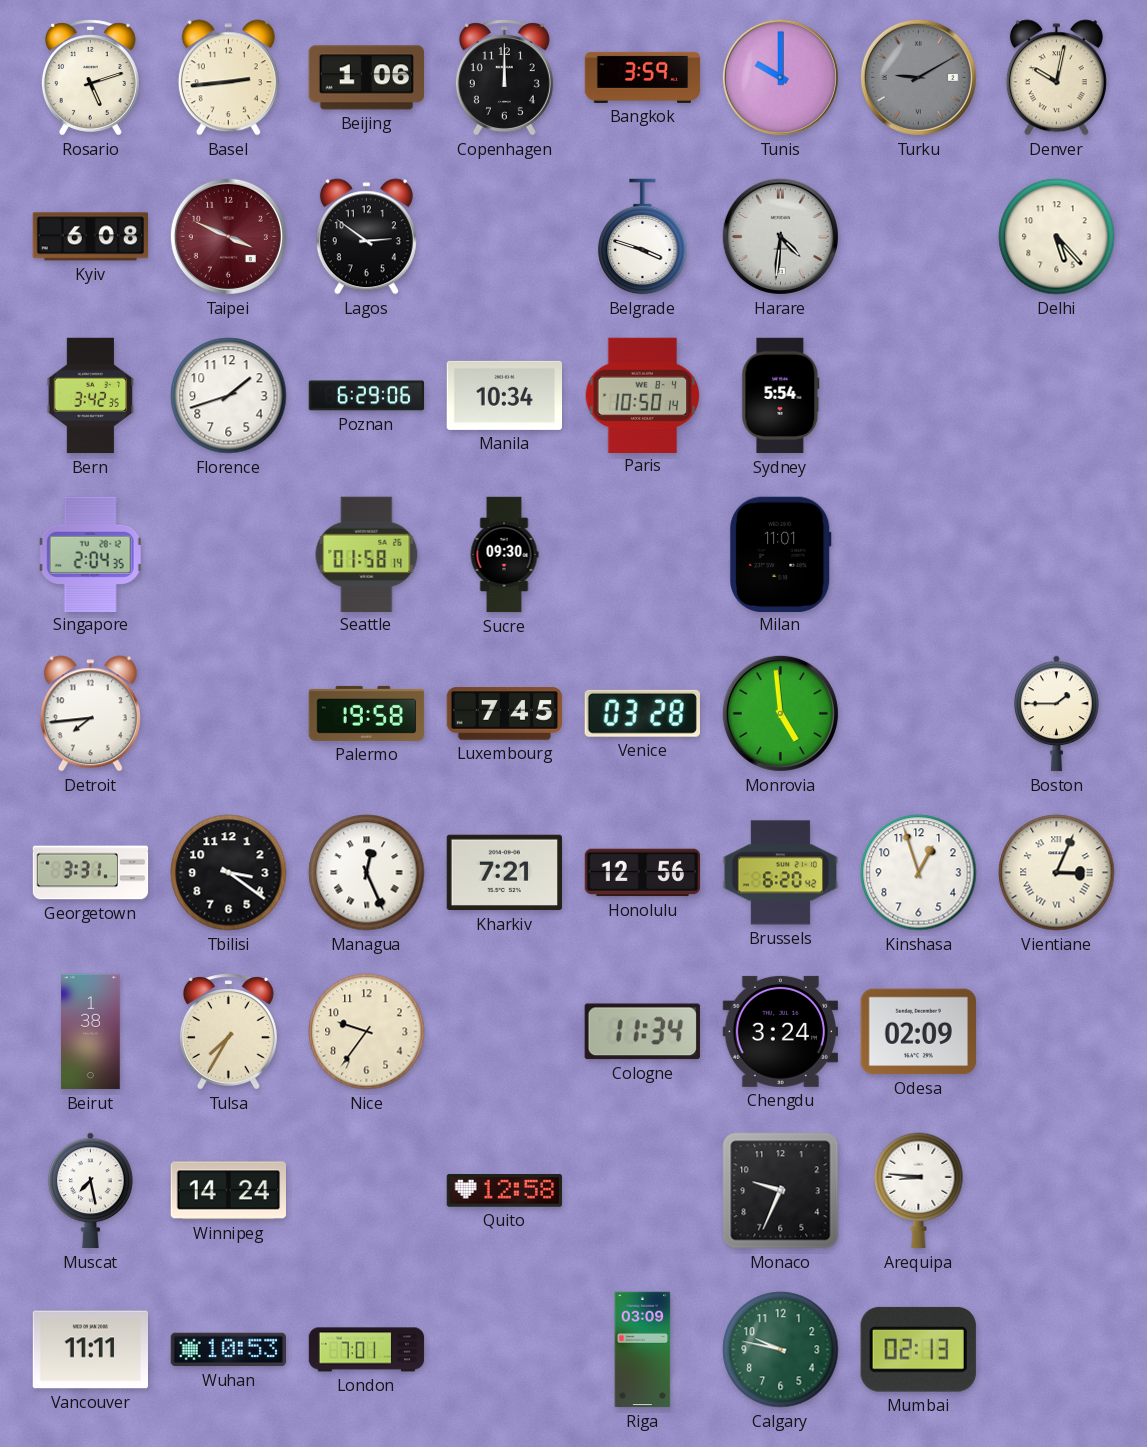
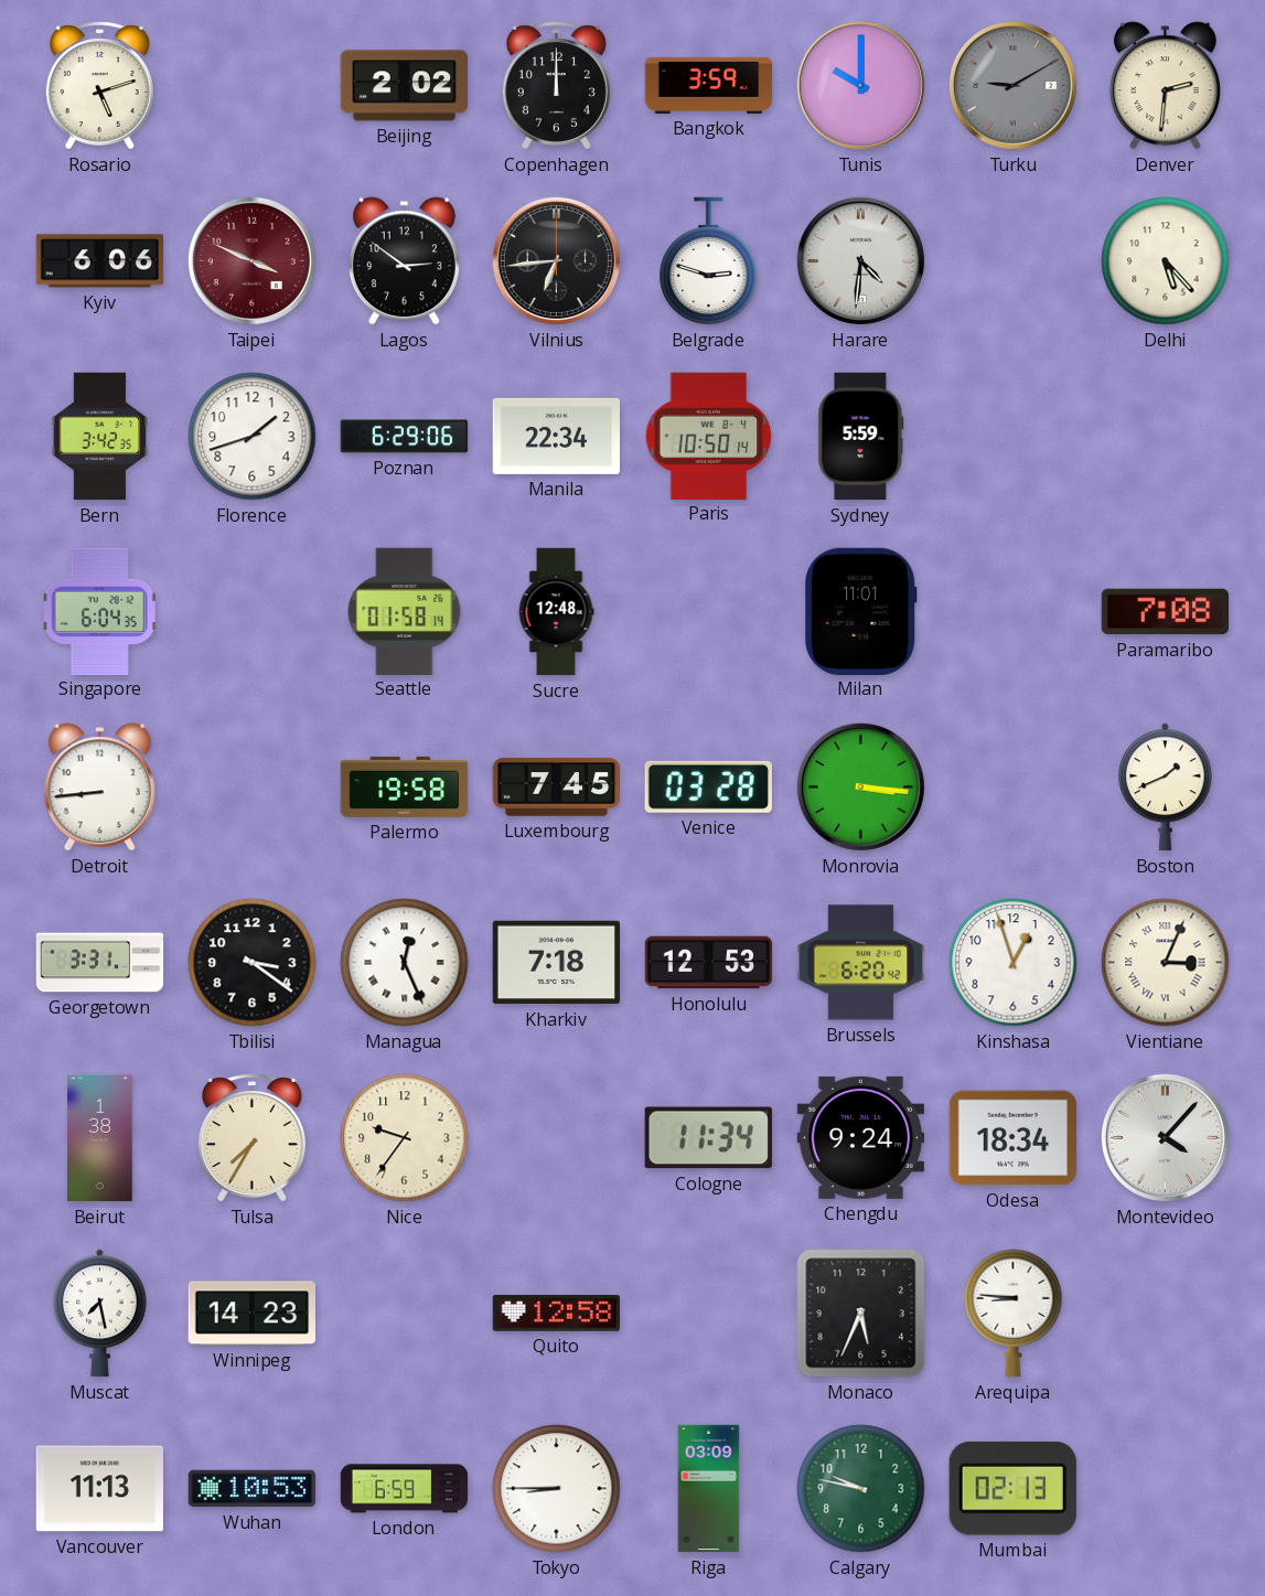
Basel: 2:44 -> none (228, 78)
Beijing: 1:06 -> 2:02 (405, 86)
Denver: 10:02 -> 2:31 (1165, 86)
Kyiv: 6:08 -> 6:06 (99, 261)
Vilnius: none -> 6:44 (556, 260)
Belgrade: 3:48 -> 2:48 (709, 261)
Manila: 10:34 -> 22:34 (557, 436)
Sydney: 5:54 -> 5:59 (861, 437)
Singapore: 2:04 -> 6:04 (99, 611)
Sucre: 09:30 -> 12:48 (556, 612)
Paramaribo: none -> 7:08 (1165, 612)
Detroit: 7:44 -> 8:44 (99, 788)
Monrovia: 4:59 -> 3:16 (860, 786)
Boston: 1:45 -> 1:41 (1166, 788)
Kharkiv: 7:21 -> 7:18 (556, 963)
Honolulu: 12:56 -> 12:53 (709, 963)
Chengdu: 3:24 -> 9:24 (860, 1137)
Odesa: 02:09 -> 18:34 (1012, 1138)
Montevideo: none -> 4:07 (1165, 1137)
Winnipeg: 14:24 -> 14:23 (251, 1314)
Monaco: 9:34 -> 5:34 (861, 1314)
Vancouver: 11:11 -> 11:13 (100, 1489)
London: 7:01 -> 6:59 (405, 1489)
Tokyo: none -> 8:45 (557, 1489)
